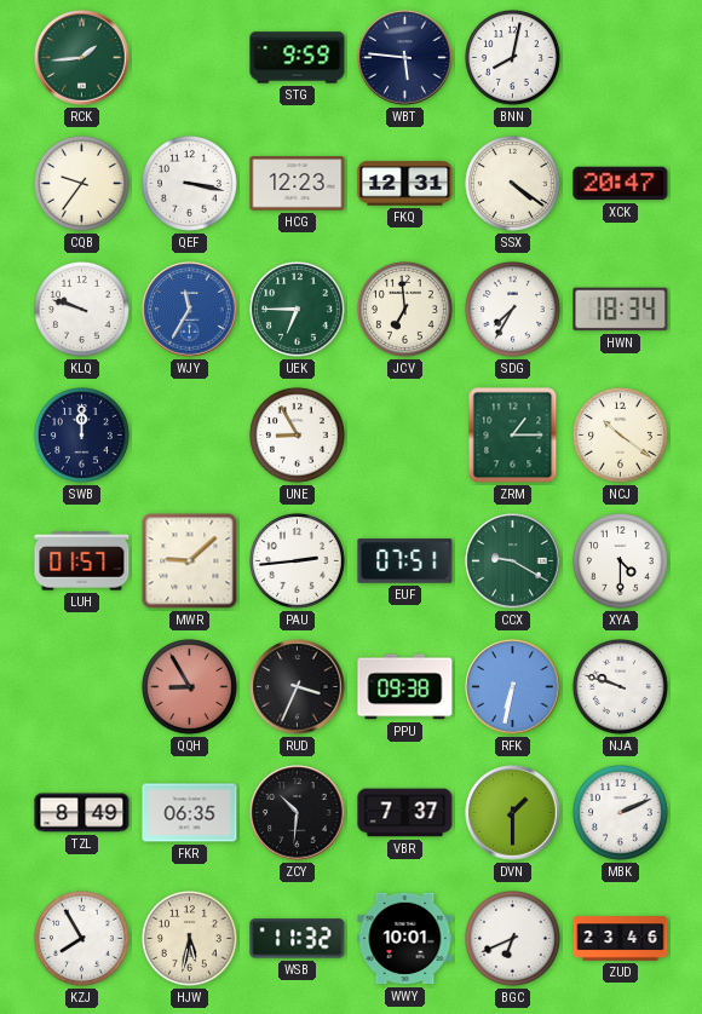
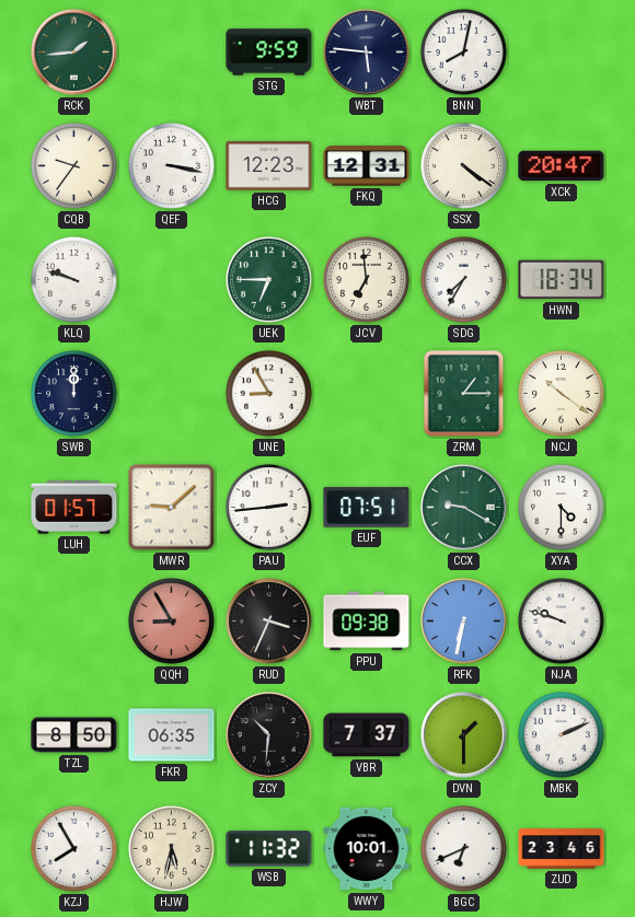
WJY: 11:35 -> none (190, 310)
TZL: 8:49 -> 8:50 (74, 735)
